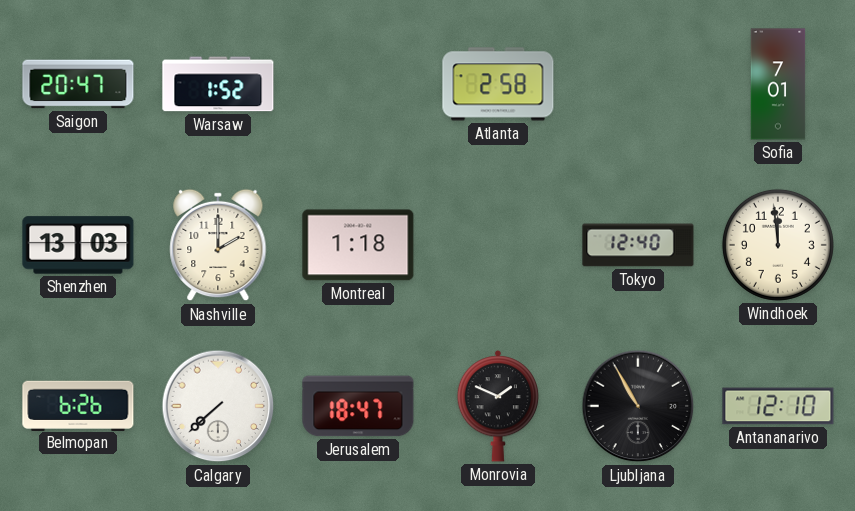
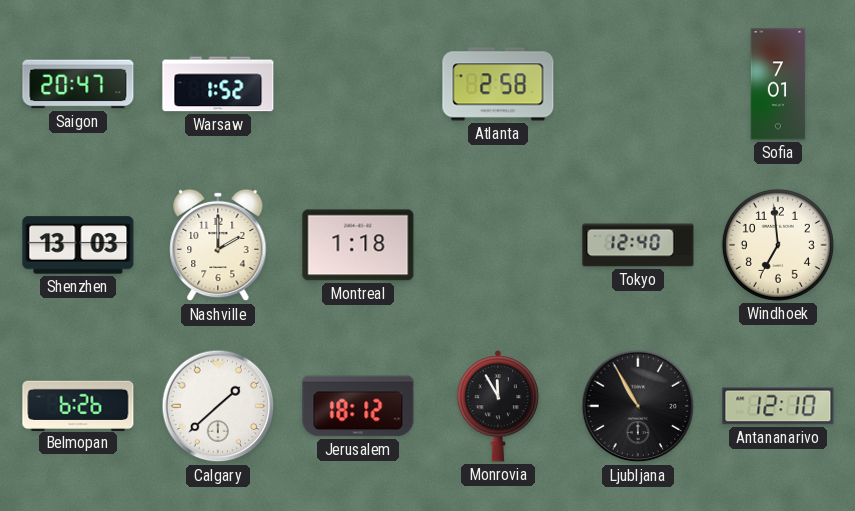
Windhoek: 11:59 -> 6:59 (778, 245)
Calgary: 7:38 -> 1:38 (218, 406)
Jerusalem: 18:47 -> 18:12 (358, 406)
Monrovia: 1:49 -> 11:55 (498, 406)
